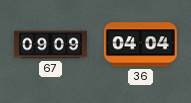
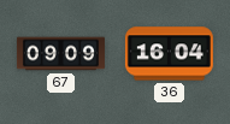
36: 04:04 -> 16:04 (169, 54)
